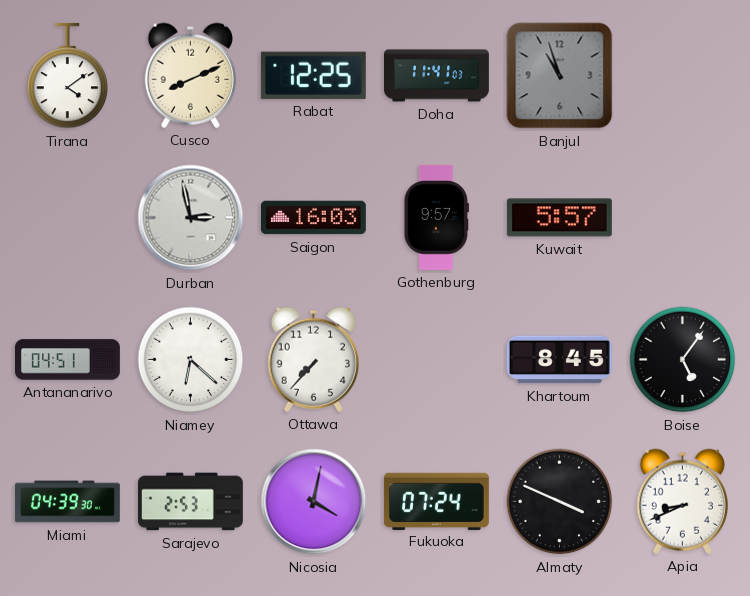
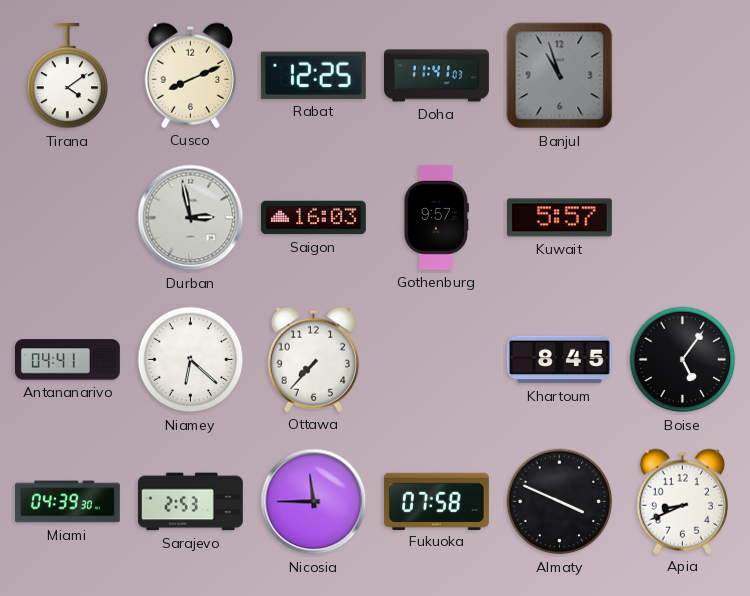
Antananarivo: 04:51 -> 04:41 (67, 360)
Nicosia: 4:02 -> 11:45 (314, 502)
Fukuoka: 07:24 -> 07:58 (436, 501)
